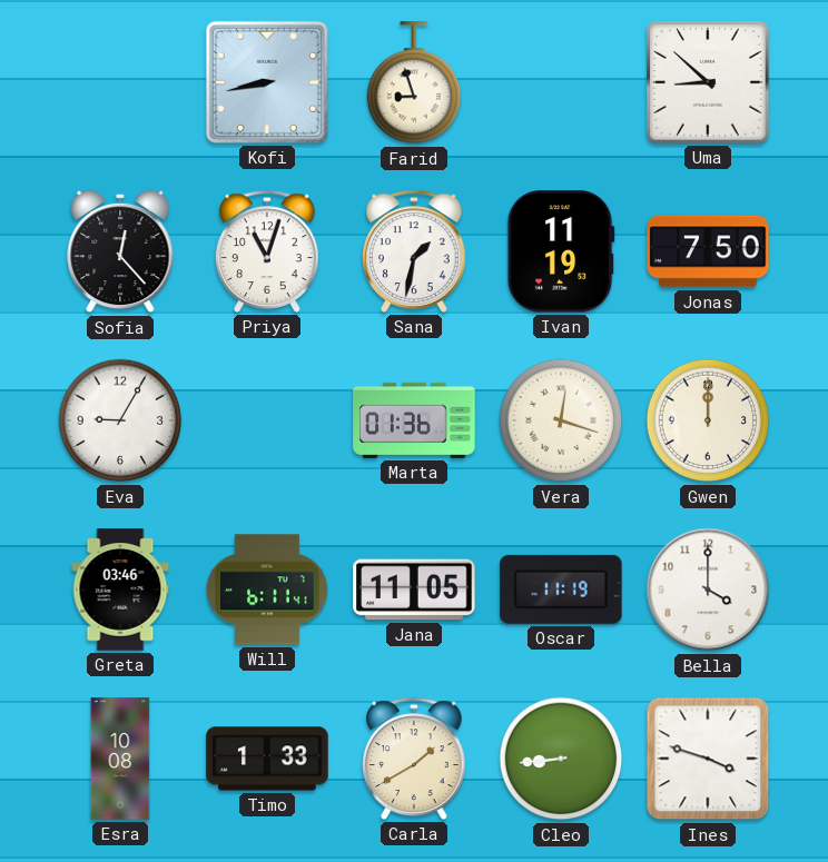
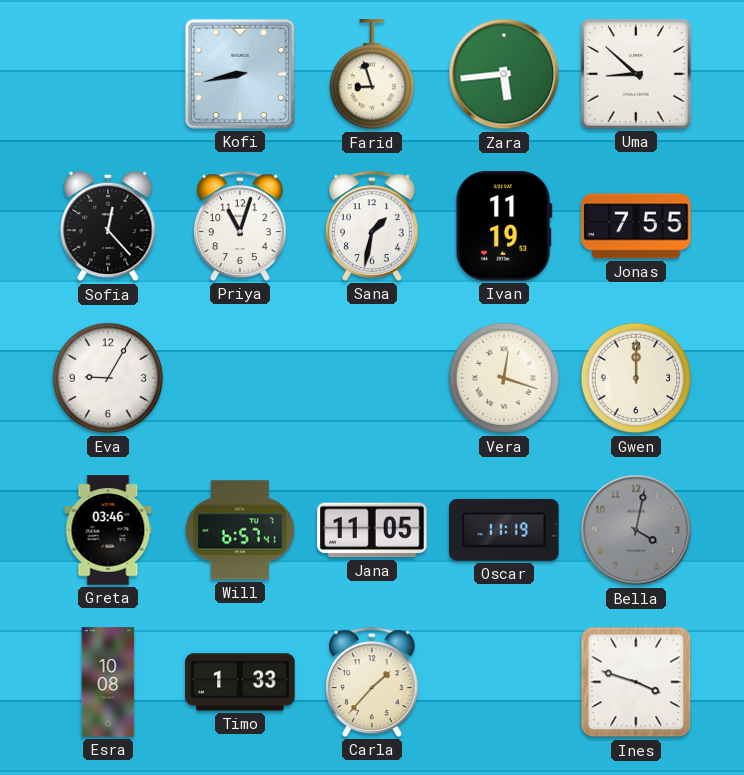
Zara: none -> 5:44 (504, 74)
Jonas: 7:50 -> 7:55 (636, 226)
Marta: 01:36 -> none (414, 420)
Will: 6:11 -> 6:57 (241, 530)
Bella: 4:00 -> 4:02 (636, 530)
Bella dial: white -> grey (636, 530)
Carla: 1:40 -> 1:37 (372, 682)
Cleo: 8:44 -> none (561, 759)
